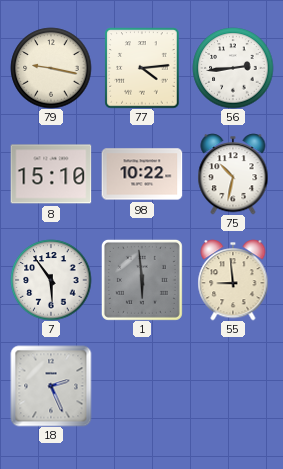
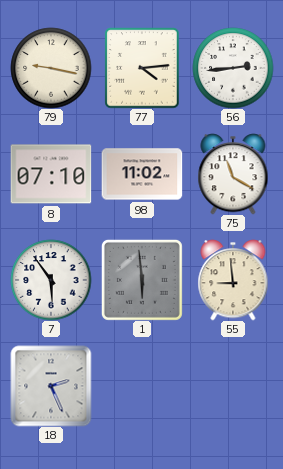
8: 15:10 -> 07:10 (51, 174)
98: 10:22 -> 11:02 (142, 174)
75: 10:32 -> 11:20 (233, 174)
